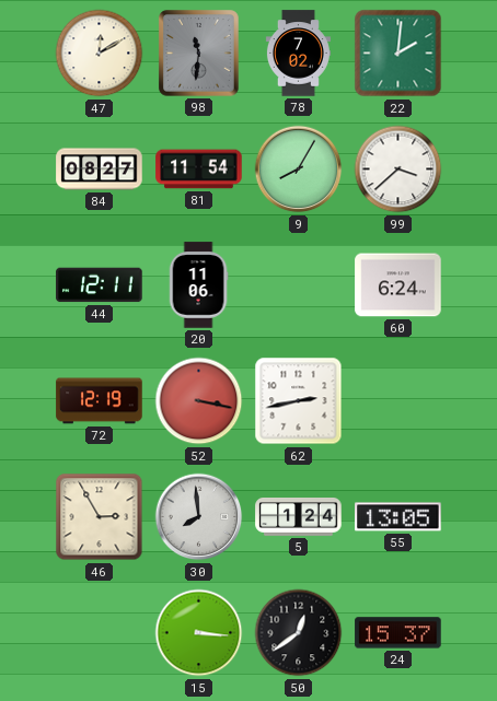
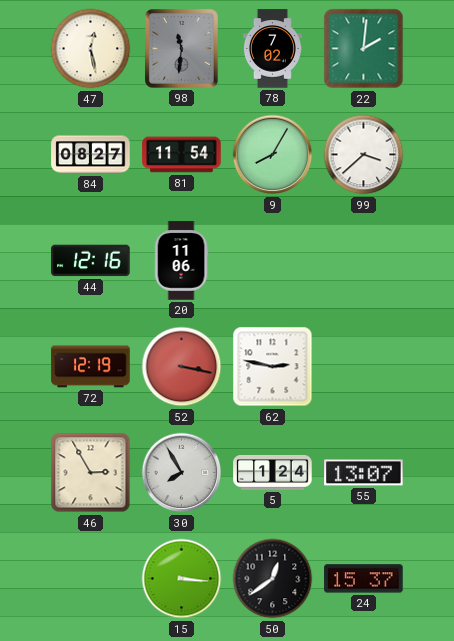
47: 12:10 -> 12:28 (91, 49)
44: 12:11 -> 12:16 (91, 261)
60: 6:24 -> none (398, 285)
62: 2:43 -> 2:47 (273, 367)
30: 7:59 -> 7:55 (182, 473)
55: 13:05 -> 13:07 (364, 473)
